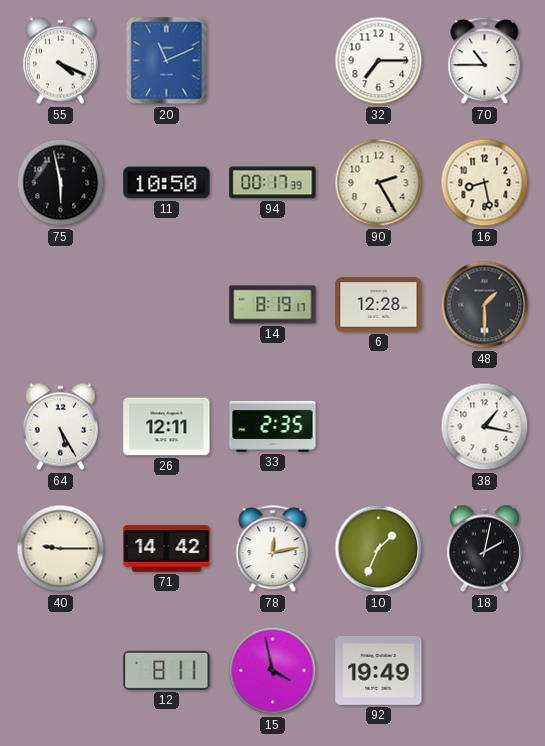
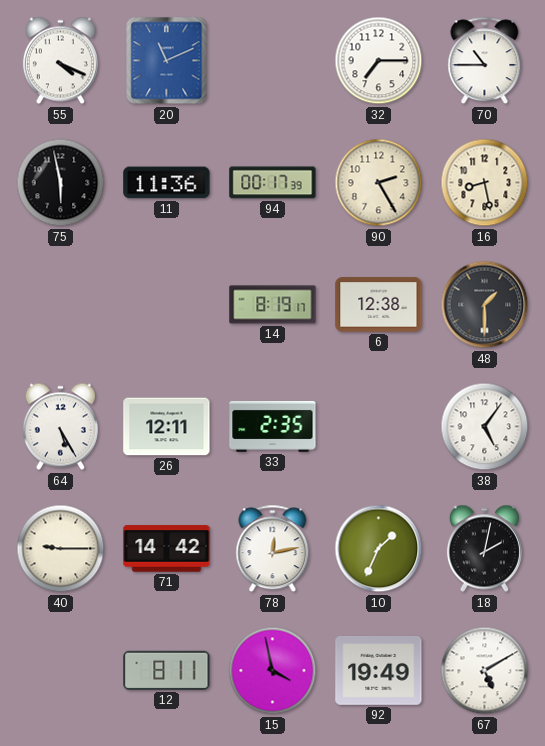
11: 10:50 -> 11:36 (167, 183)
6: 12:28 -> 12:38 (379, 305)
38: 1:17 -> 5:06 (485, 427)
67: none -> 5:10 (485, 671)
